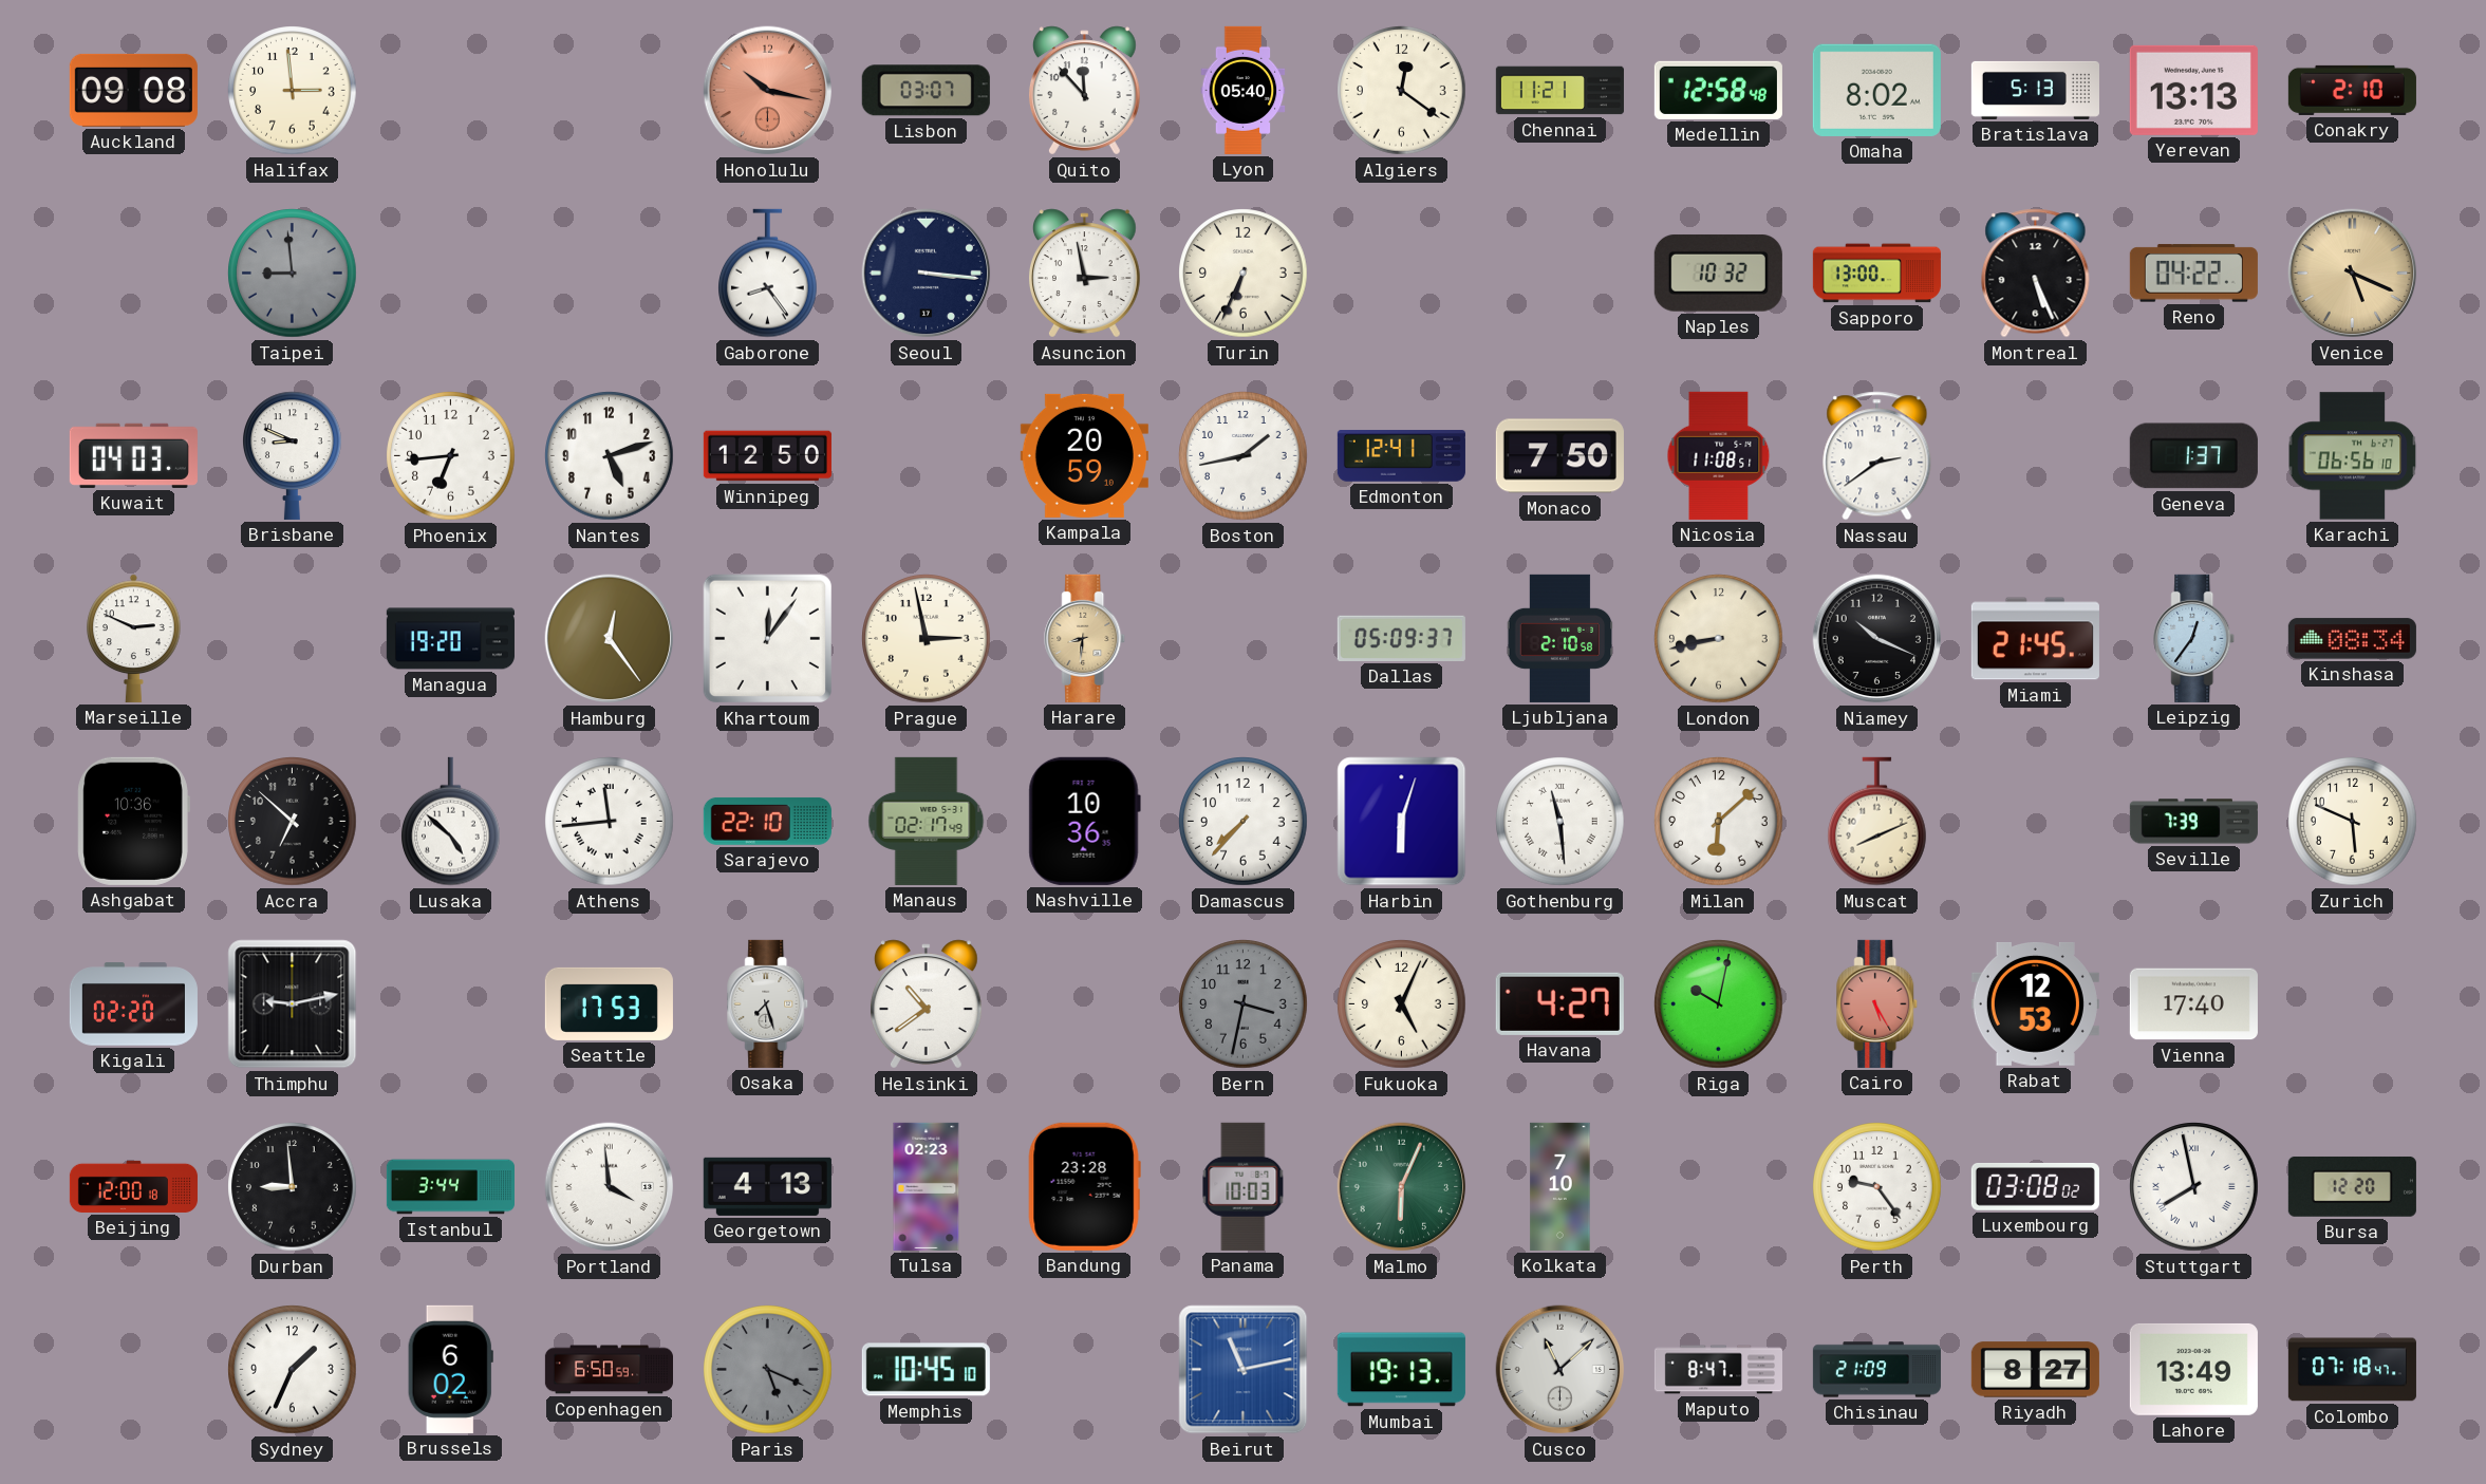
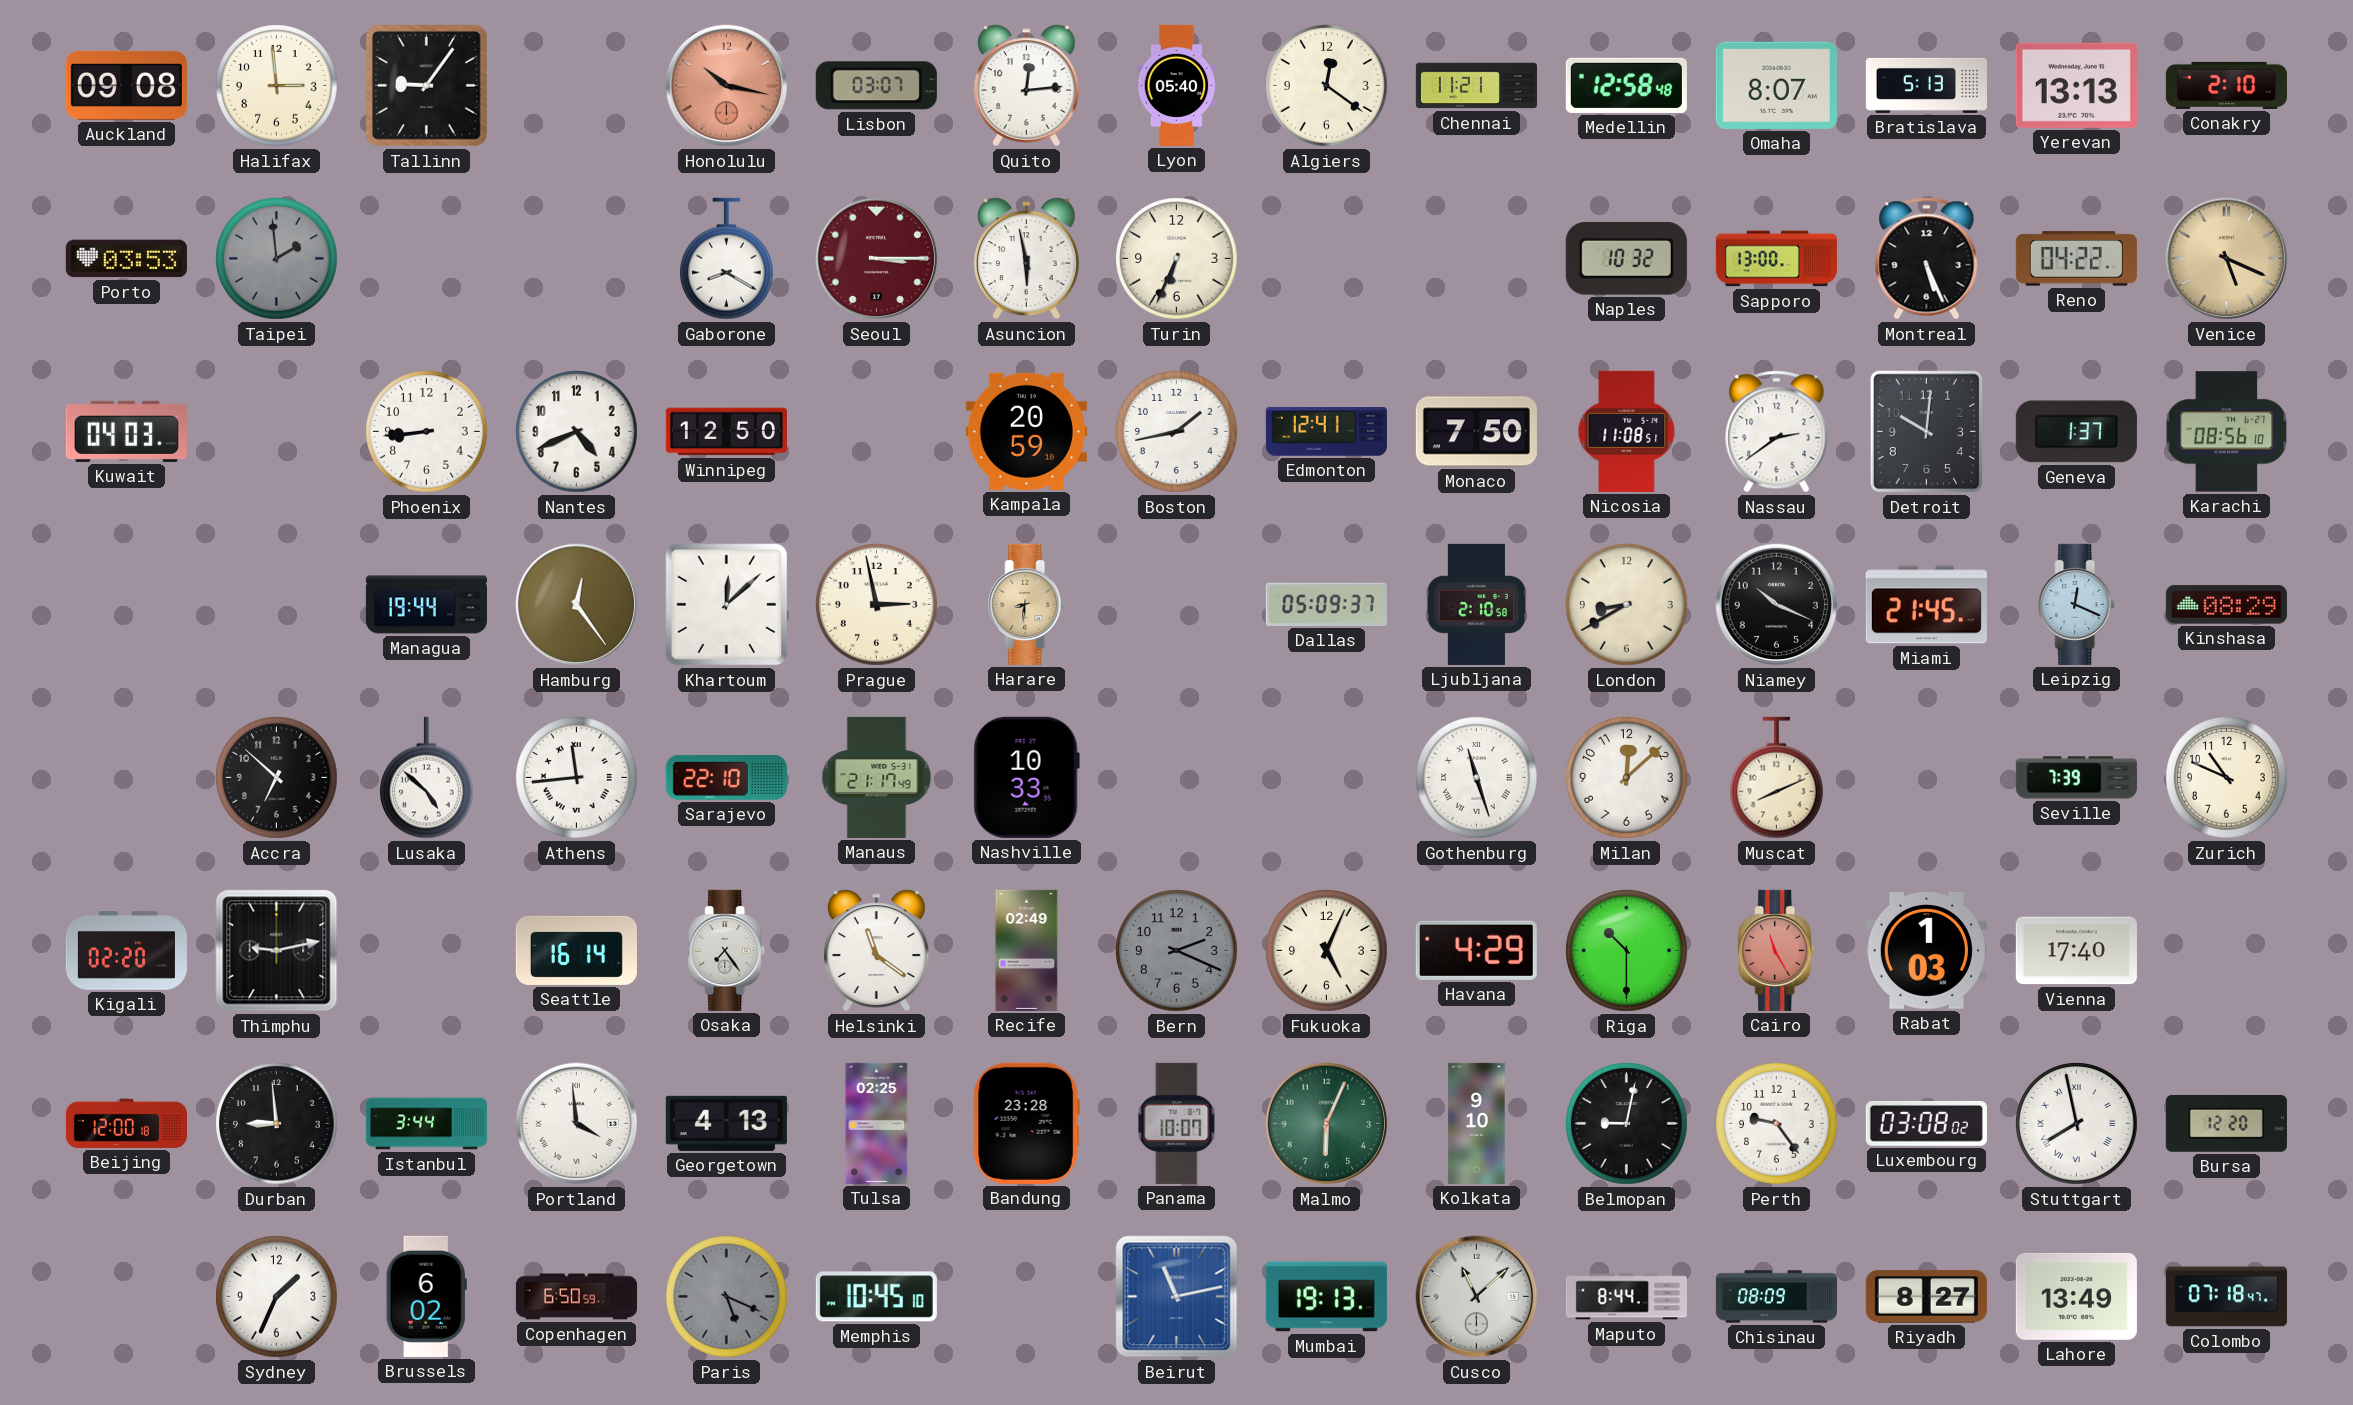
Tallinn: none -> 9:06 (426, 85)
Quito: 11:53 -> 12:14 (1027, 86)
Omaha: 8:02 -> 8:07 (1776, 85)
Porto: none -> 03:53 (126, 259)
Taipei: 8:59 -> 1:59 (277, 259)
Gaborone: 8:24 -> 8:20 (727, 259)
Seoul: 3:16 -> 3:15 (877, 259)
Seoul dial: navy -> burgundy (877, 259)
Asuncion: 2:58 -> 5:58 (1027, 259)
Brisbane: 8:49 -> none (293, 455)
Phoenix: 6:44 -> 8:44 (427, 432)
Nantes: 5:12 -> 4:41 (577, 432)
Detroit: none -> 10:01 (1927, 432)
Karachi: 06:56 -> 08:56 (2227, 432)
Marseille: 2:49 -> none (134, 638)
Managua: 19:20 -> 19:44 (426, 605)
Khartoum: 12:06 -> 12:08 (727, 605)
London: 8:43 -> 8:40 (1627, 605)
Leipzig: 12:36 -> 12:19 (2077, 604)
Kinshasa: 08:34 -> 08:29 (2226, 605)
Ashgabat: 10:36 -> none (133, 821)
Manaus: 02:17 -> 21:17 (877, 777)
Nashville: 10:36 -> 10:33 (1026, 777)
Damascus: 7:37 -> none (1244, 822)
Harbin: 6:03 -> none (1402, 822)
Gothenburg: 11:29 -> 11:27 (1477, 778)
Milan: 6:08 -> 12:08 (1627, 778)
Zurich: 5:49 -> 10:49 (2227, 778)
Seattle: 17:53 -> 16:14 (576, 950)
Osaka: 7:27 -> 7:24 (727, 950)
Helsinki: 10:39 -> 11:21 (877, 951)
Recife: none -> 02:49 (1027, 950)
Bern: 3:32 -> 2:19 (1177, 951)
Havana: 4:27 -> 4:29 (1476, 950)
Riga: 10:02 -> 10:30 (1627, 951)
Cairo: 5:25 -> 11:25 (1777, 950)
Rabat: 12:53 -> 1:03 (1926, 950)
Tulsa: 02:23 -> 02:25 (877, 1123)
Panama: 10:03 -> 10:07 (1177, 1123)
Kolkata: 7:10 -> 9:10 (1477, 1123)
Belmopan: none -> 9:02 (1627, 1124)
Maputo: 8:47 -> 8:44 (1626, 1297)
Chisinau: 21:09 -> 08:09 (1776, 1297)
